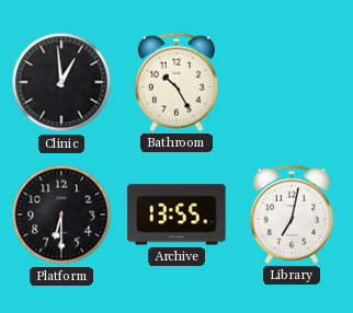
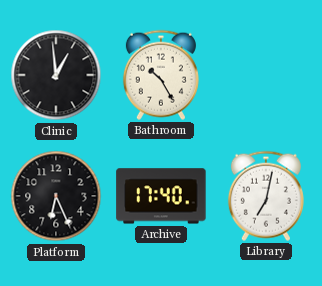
Platform: 6:30 -> 6:26 (56, 196)
Archive: 13:55 -> 17:40 (161, 196)
